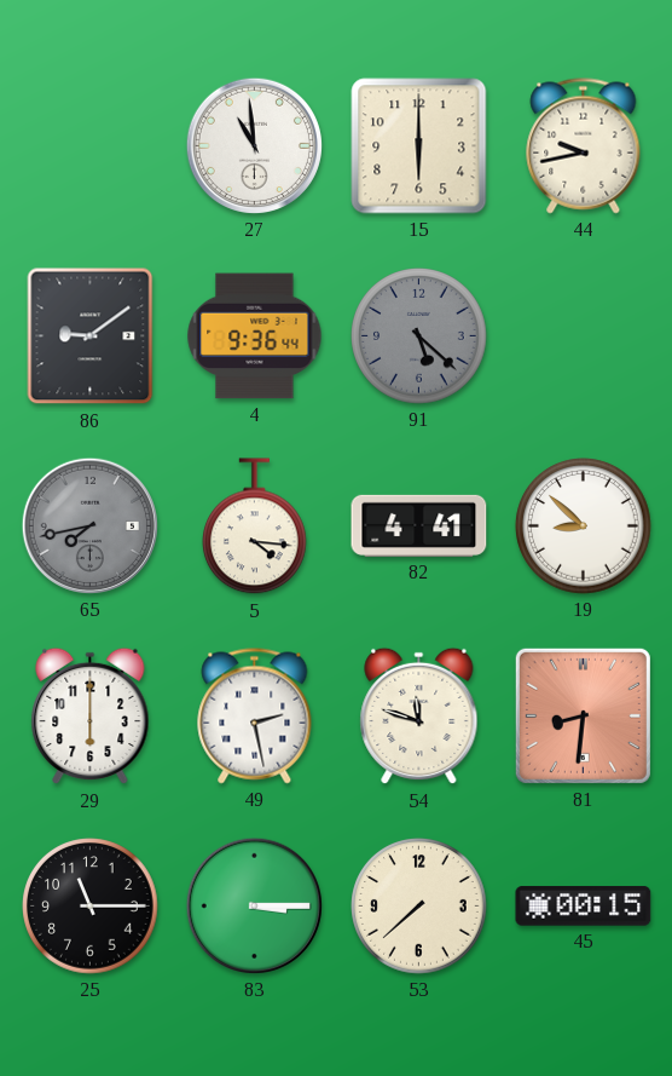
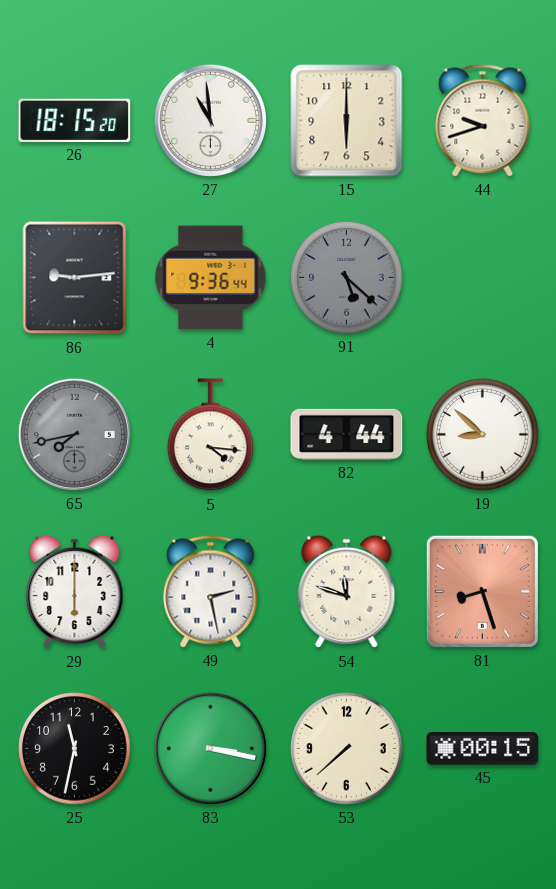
26: none -> 18:15 (75, 120)
44: 9:43 -> 9:42 (483, 121)
86: 9:09 -> 9:14 (75, 278)
82: 4:41 -> 4:44 (347, 434)
81: 8:31 -> 8:27 (482, 591)
25: 11:15 -> 11:32 (75, 749)
83: 3:15 -> 3:17 (210, 748)
